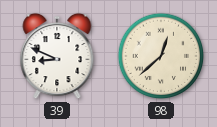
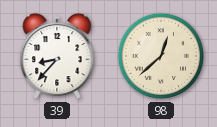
39: 8:49 -> 8:37 (57, 56)
